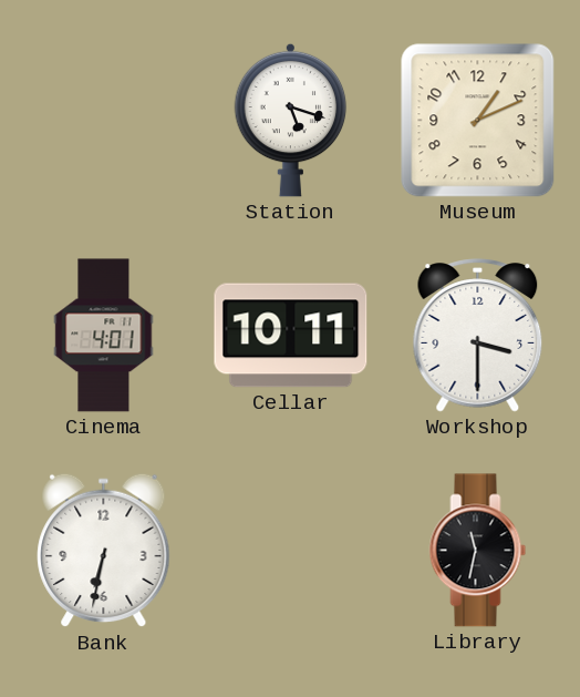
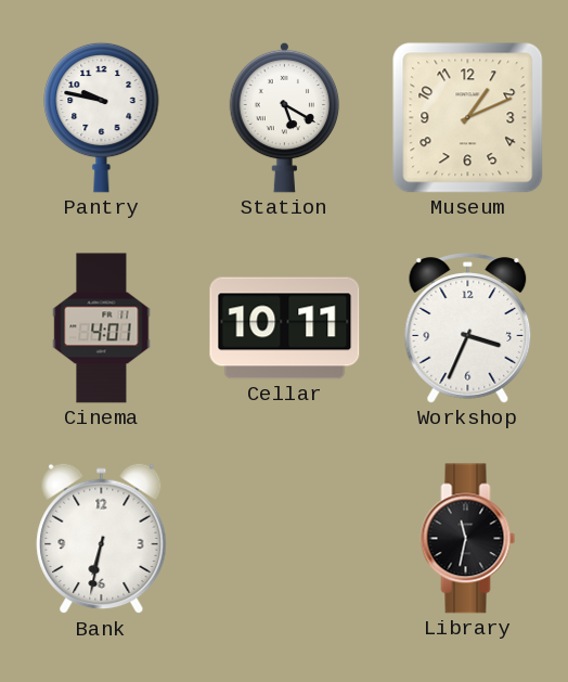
Pantry: none -> 9:47 (102, 117)
Station: 5:18 -> 5:20 (285, 117)
Workshop: 3:30 -> 3:34 (468, 329)
